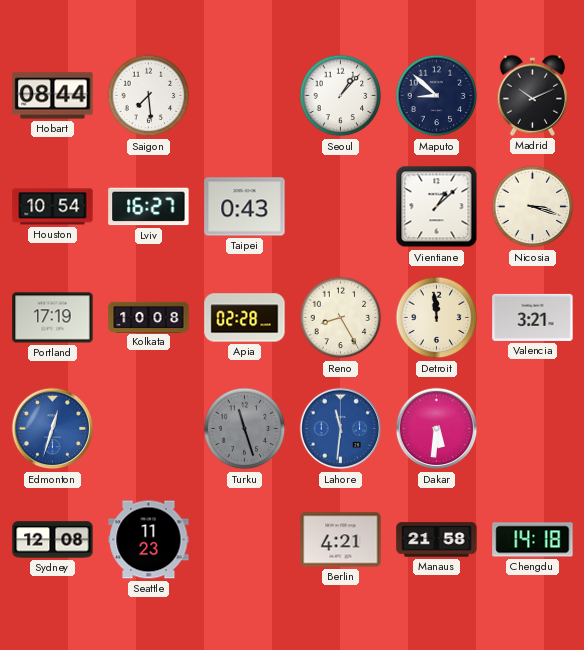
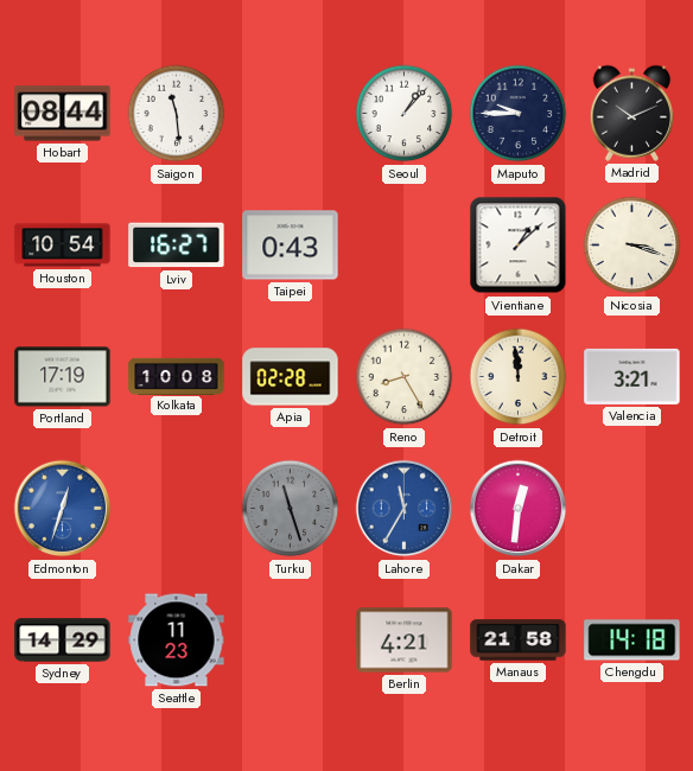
Saigon: 7:29 -> 11:29 (177, 114)
Maputo: 8:52 -> 9:45 (519, 114)
Lahore: 11:31 -> 11:35 (405, 509)
Dakar: 5:31 -> 12:31 (519, 509)
Sydney: 12:08 -> 14:29 (63, 641)
